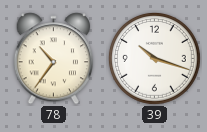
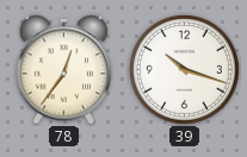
78: 10:36 -> 12:36 (64, 70)
